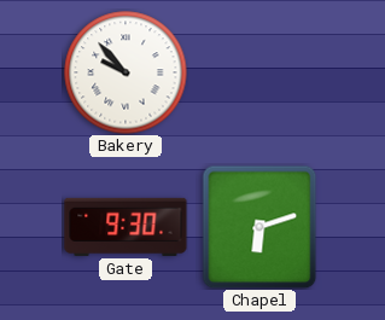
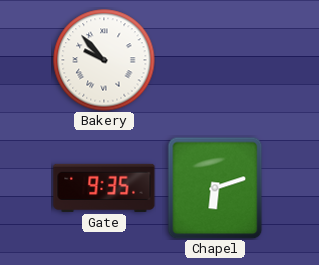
Gate: 9:30 -> 9:35 (104, 188)
